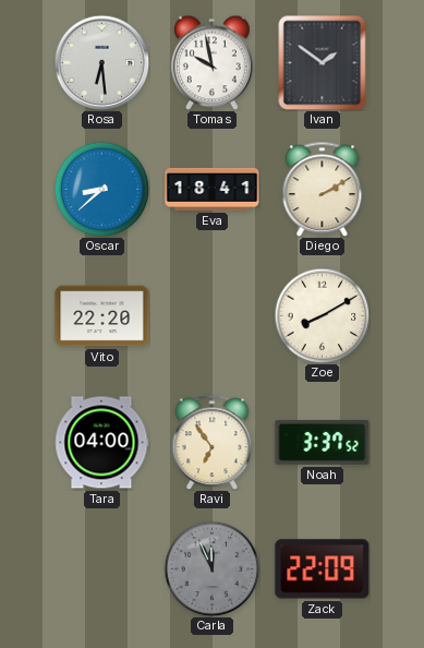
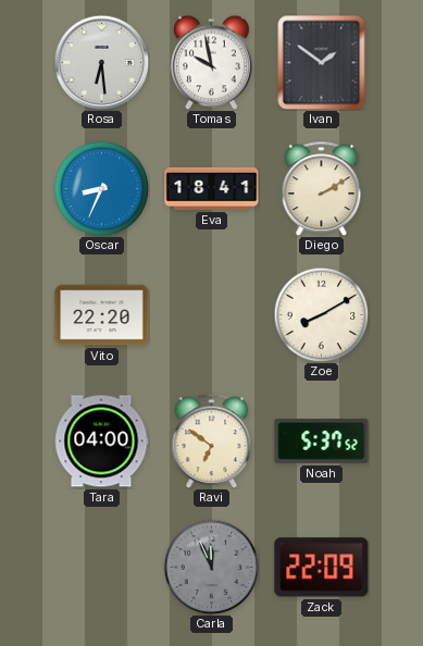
Oscar: 8:38 -> 8:34 (101, 188)
Ravi: 6:54 -> 6:51 (212, 440)
Noah: 3:37 -> 5:37 (322, 440)
